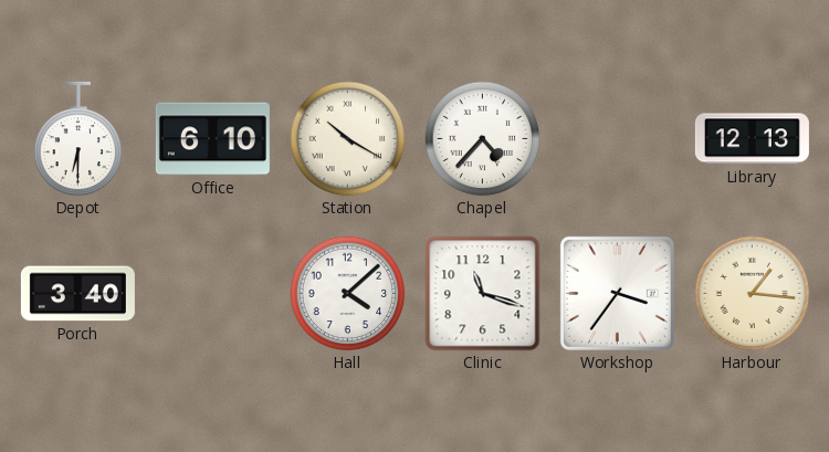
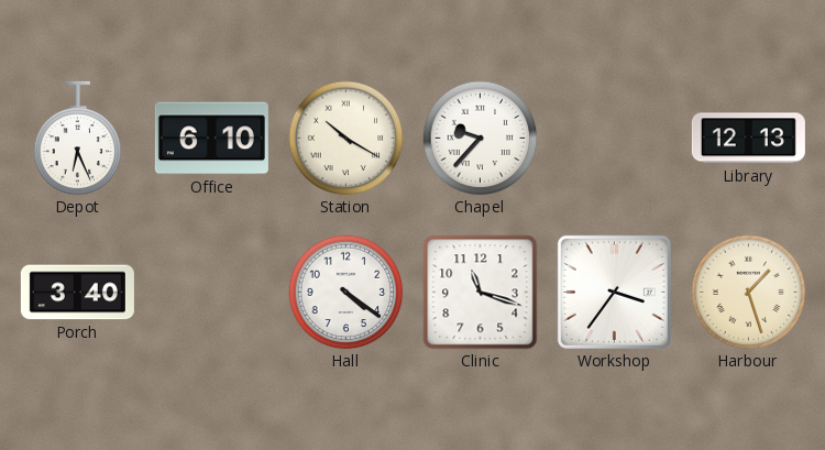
Depot: 6:30 -> 6:26 (78, 139)
Chapel: 4:37 -> 9:37 (481, 139)
Hall: 4:08 -> 4:21 (346, 293)
Harbour: 1:16 -> 1:27 (749, 293)
